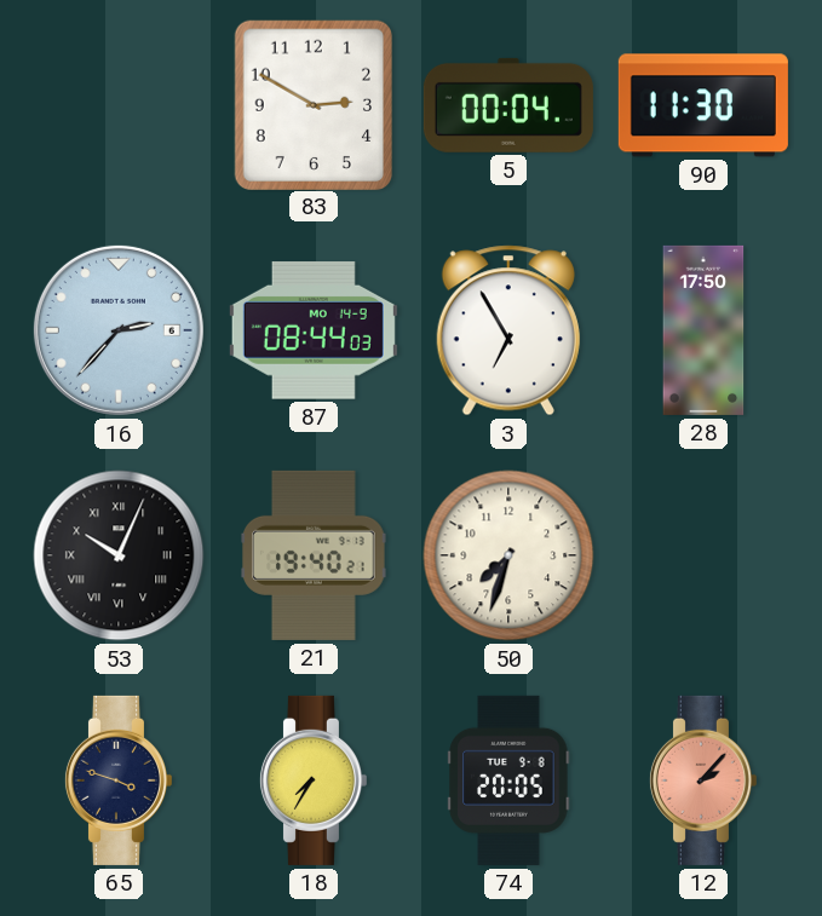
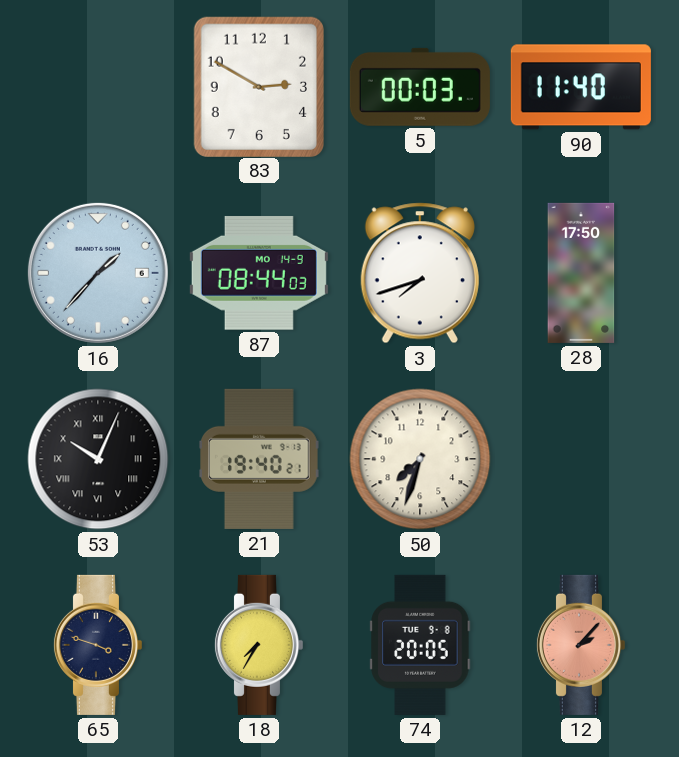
5: 00:04 -> 00:03 (420, 87)
90: 11:30 -> 11:40 (581, 87)
16: 2:37 -> 1:37 (98, 273)
3: 6:55 -> 7:42 (420, 273)
